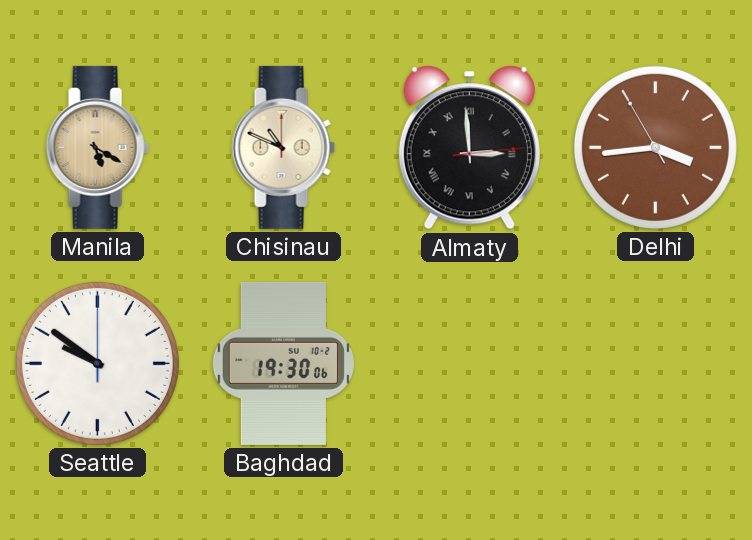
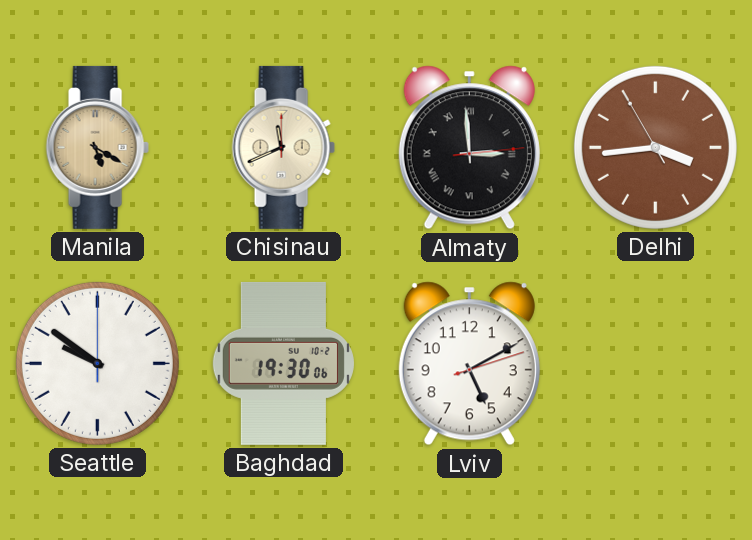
Chisinau: 10:49 -> 11:41 (283, 147)
Lviv: none -> 5:10 (469, 364)
